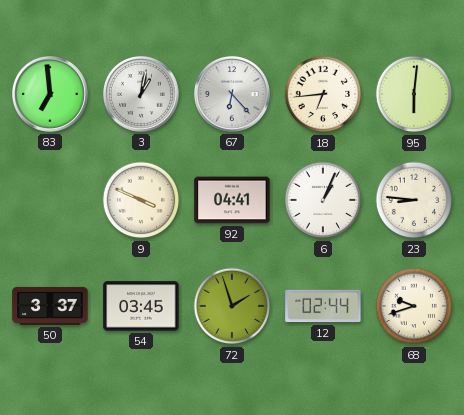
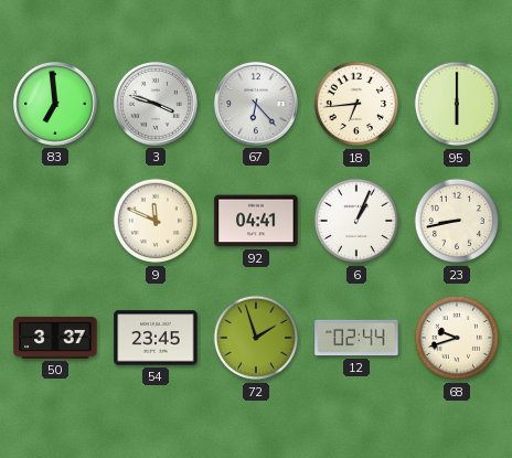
3: 1:02 -> 3:48 (156, 104)
95: 6:01 -> 6:00 (457, 104)
9: 3:49 -> 11:49 (156, 221)
23: 8:46 -> 8:43 (457, 221)
54: 03:45 -> 23:45 (156, 338)
